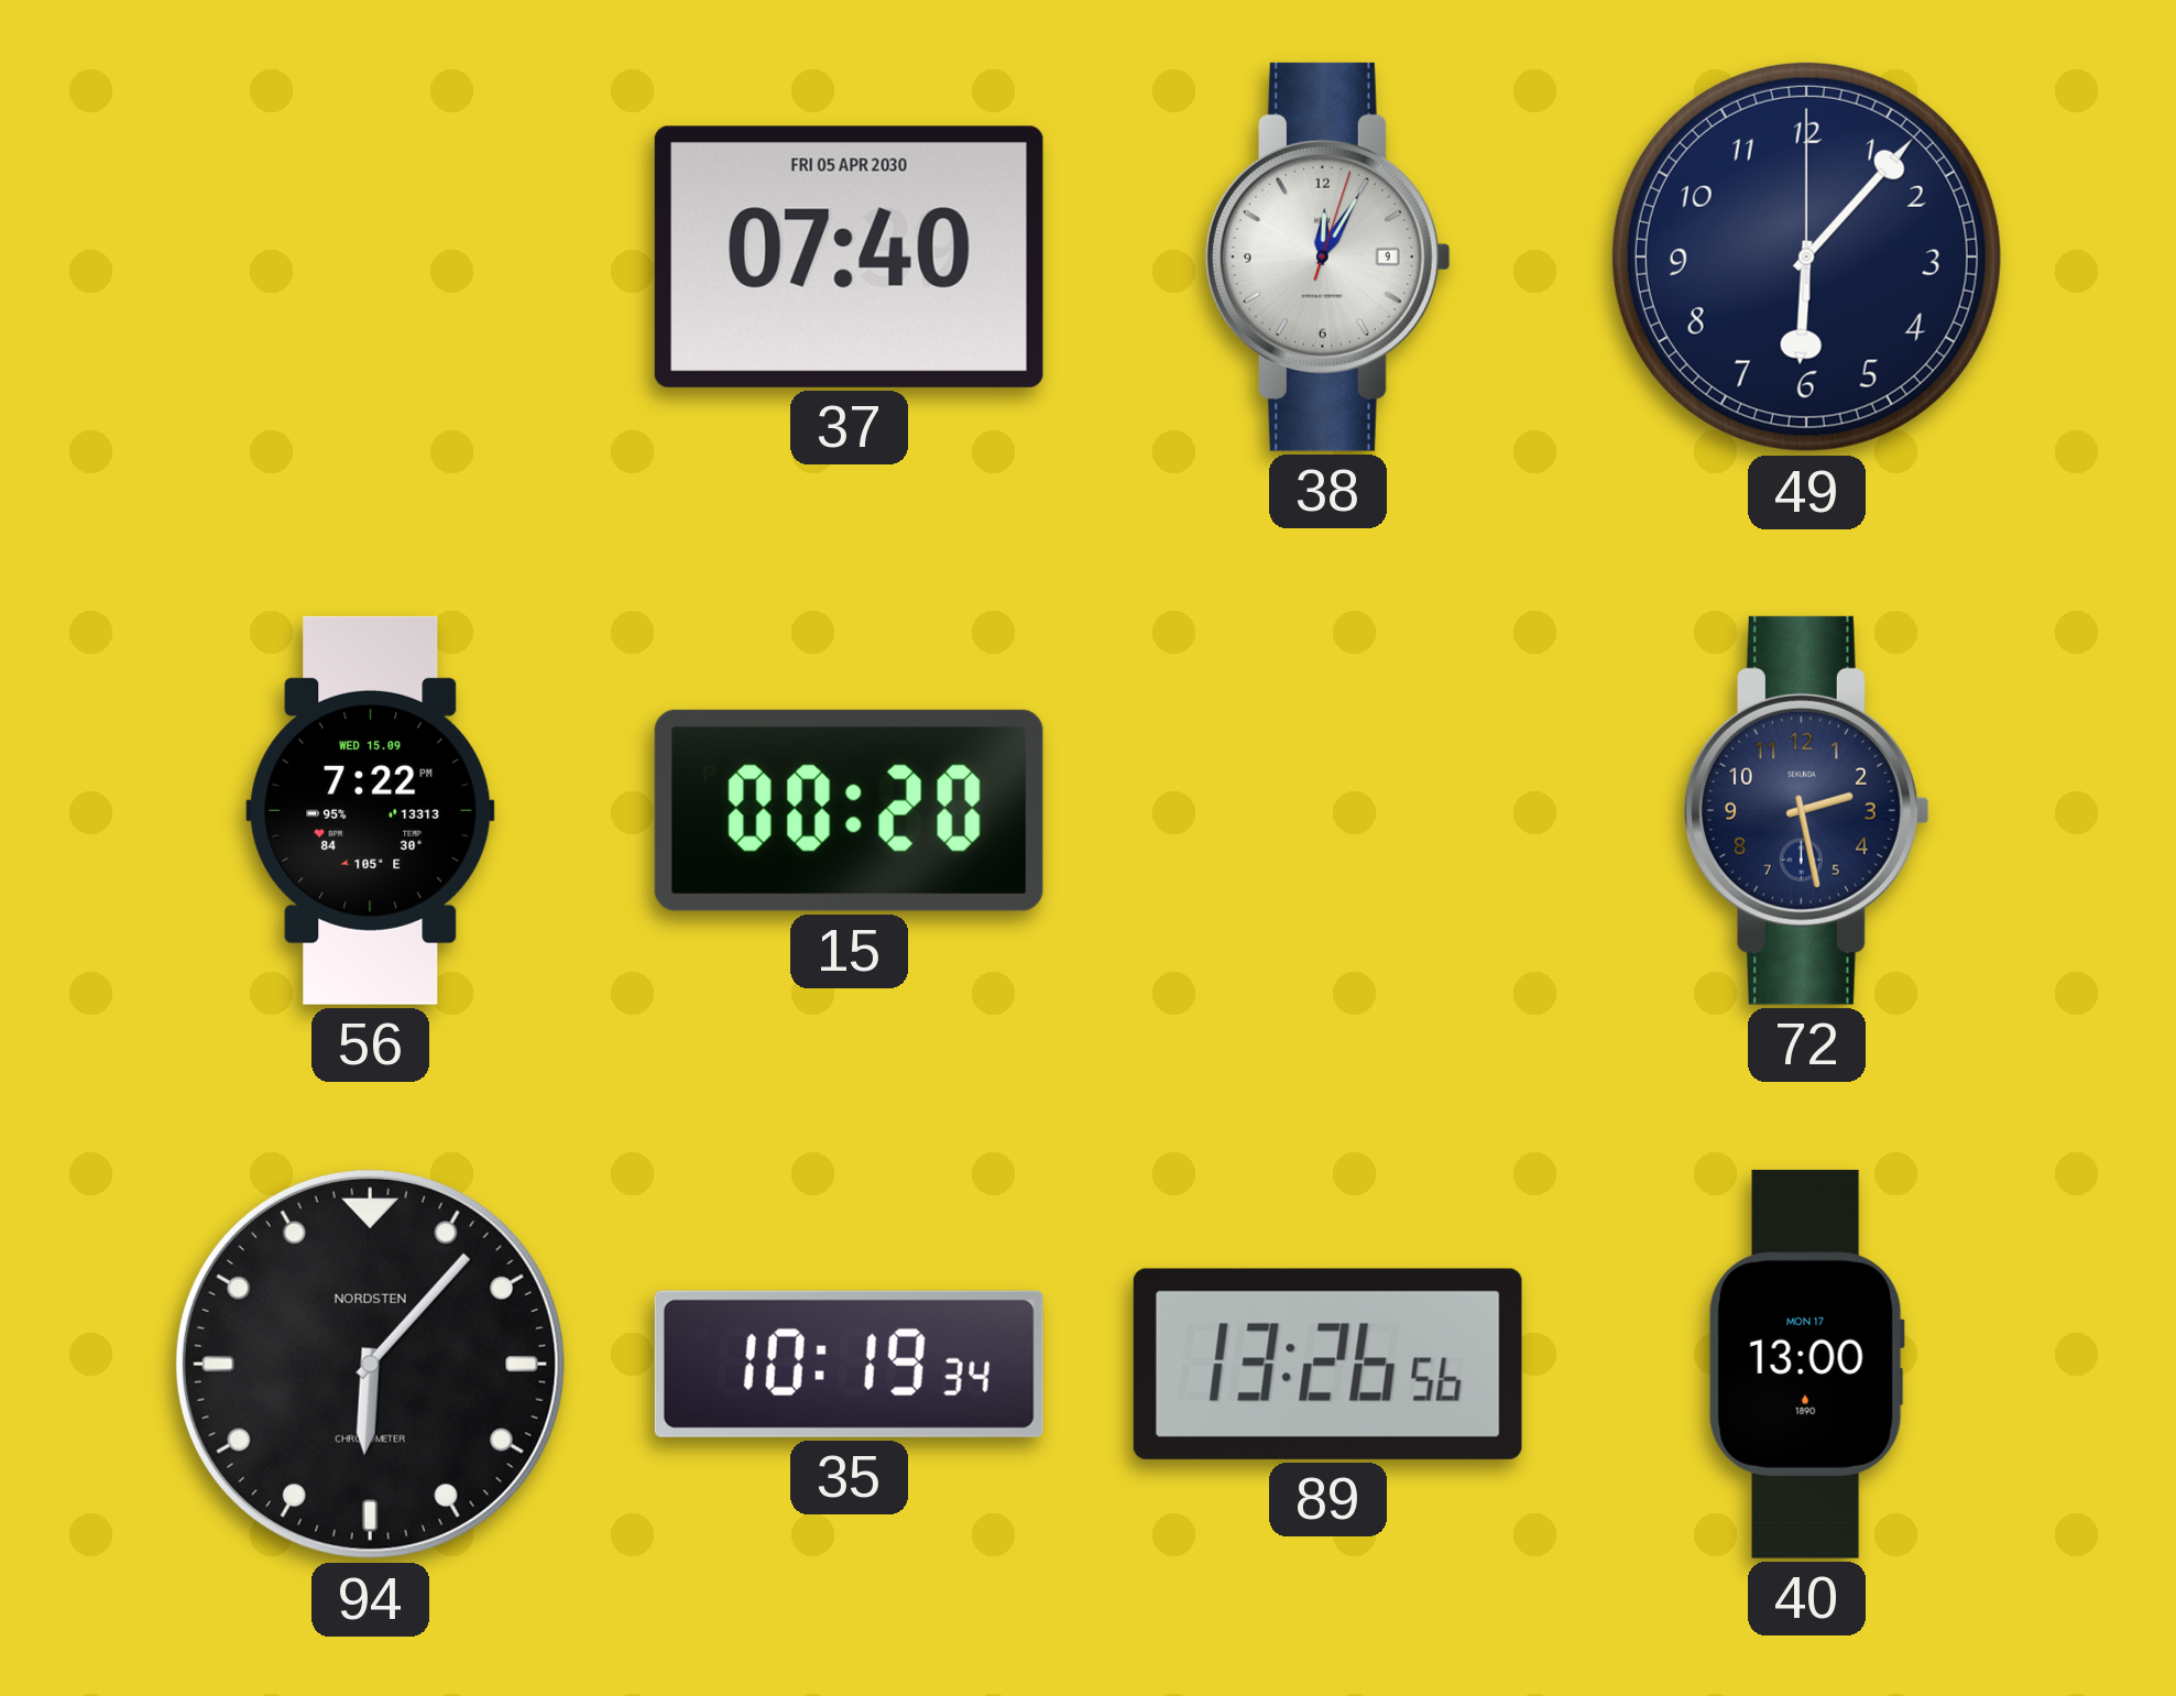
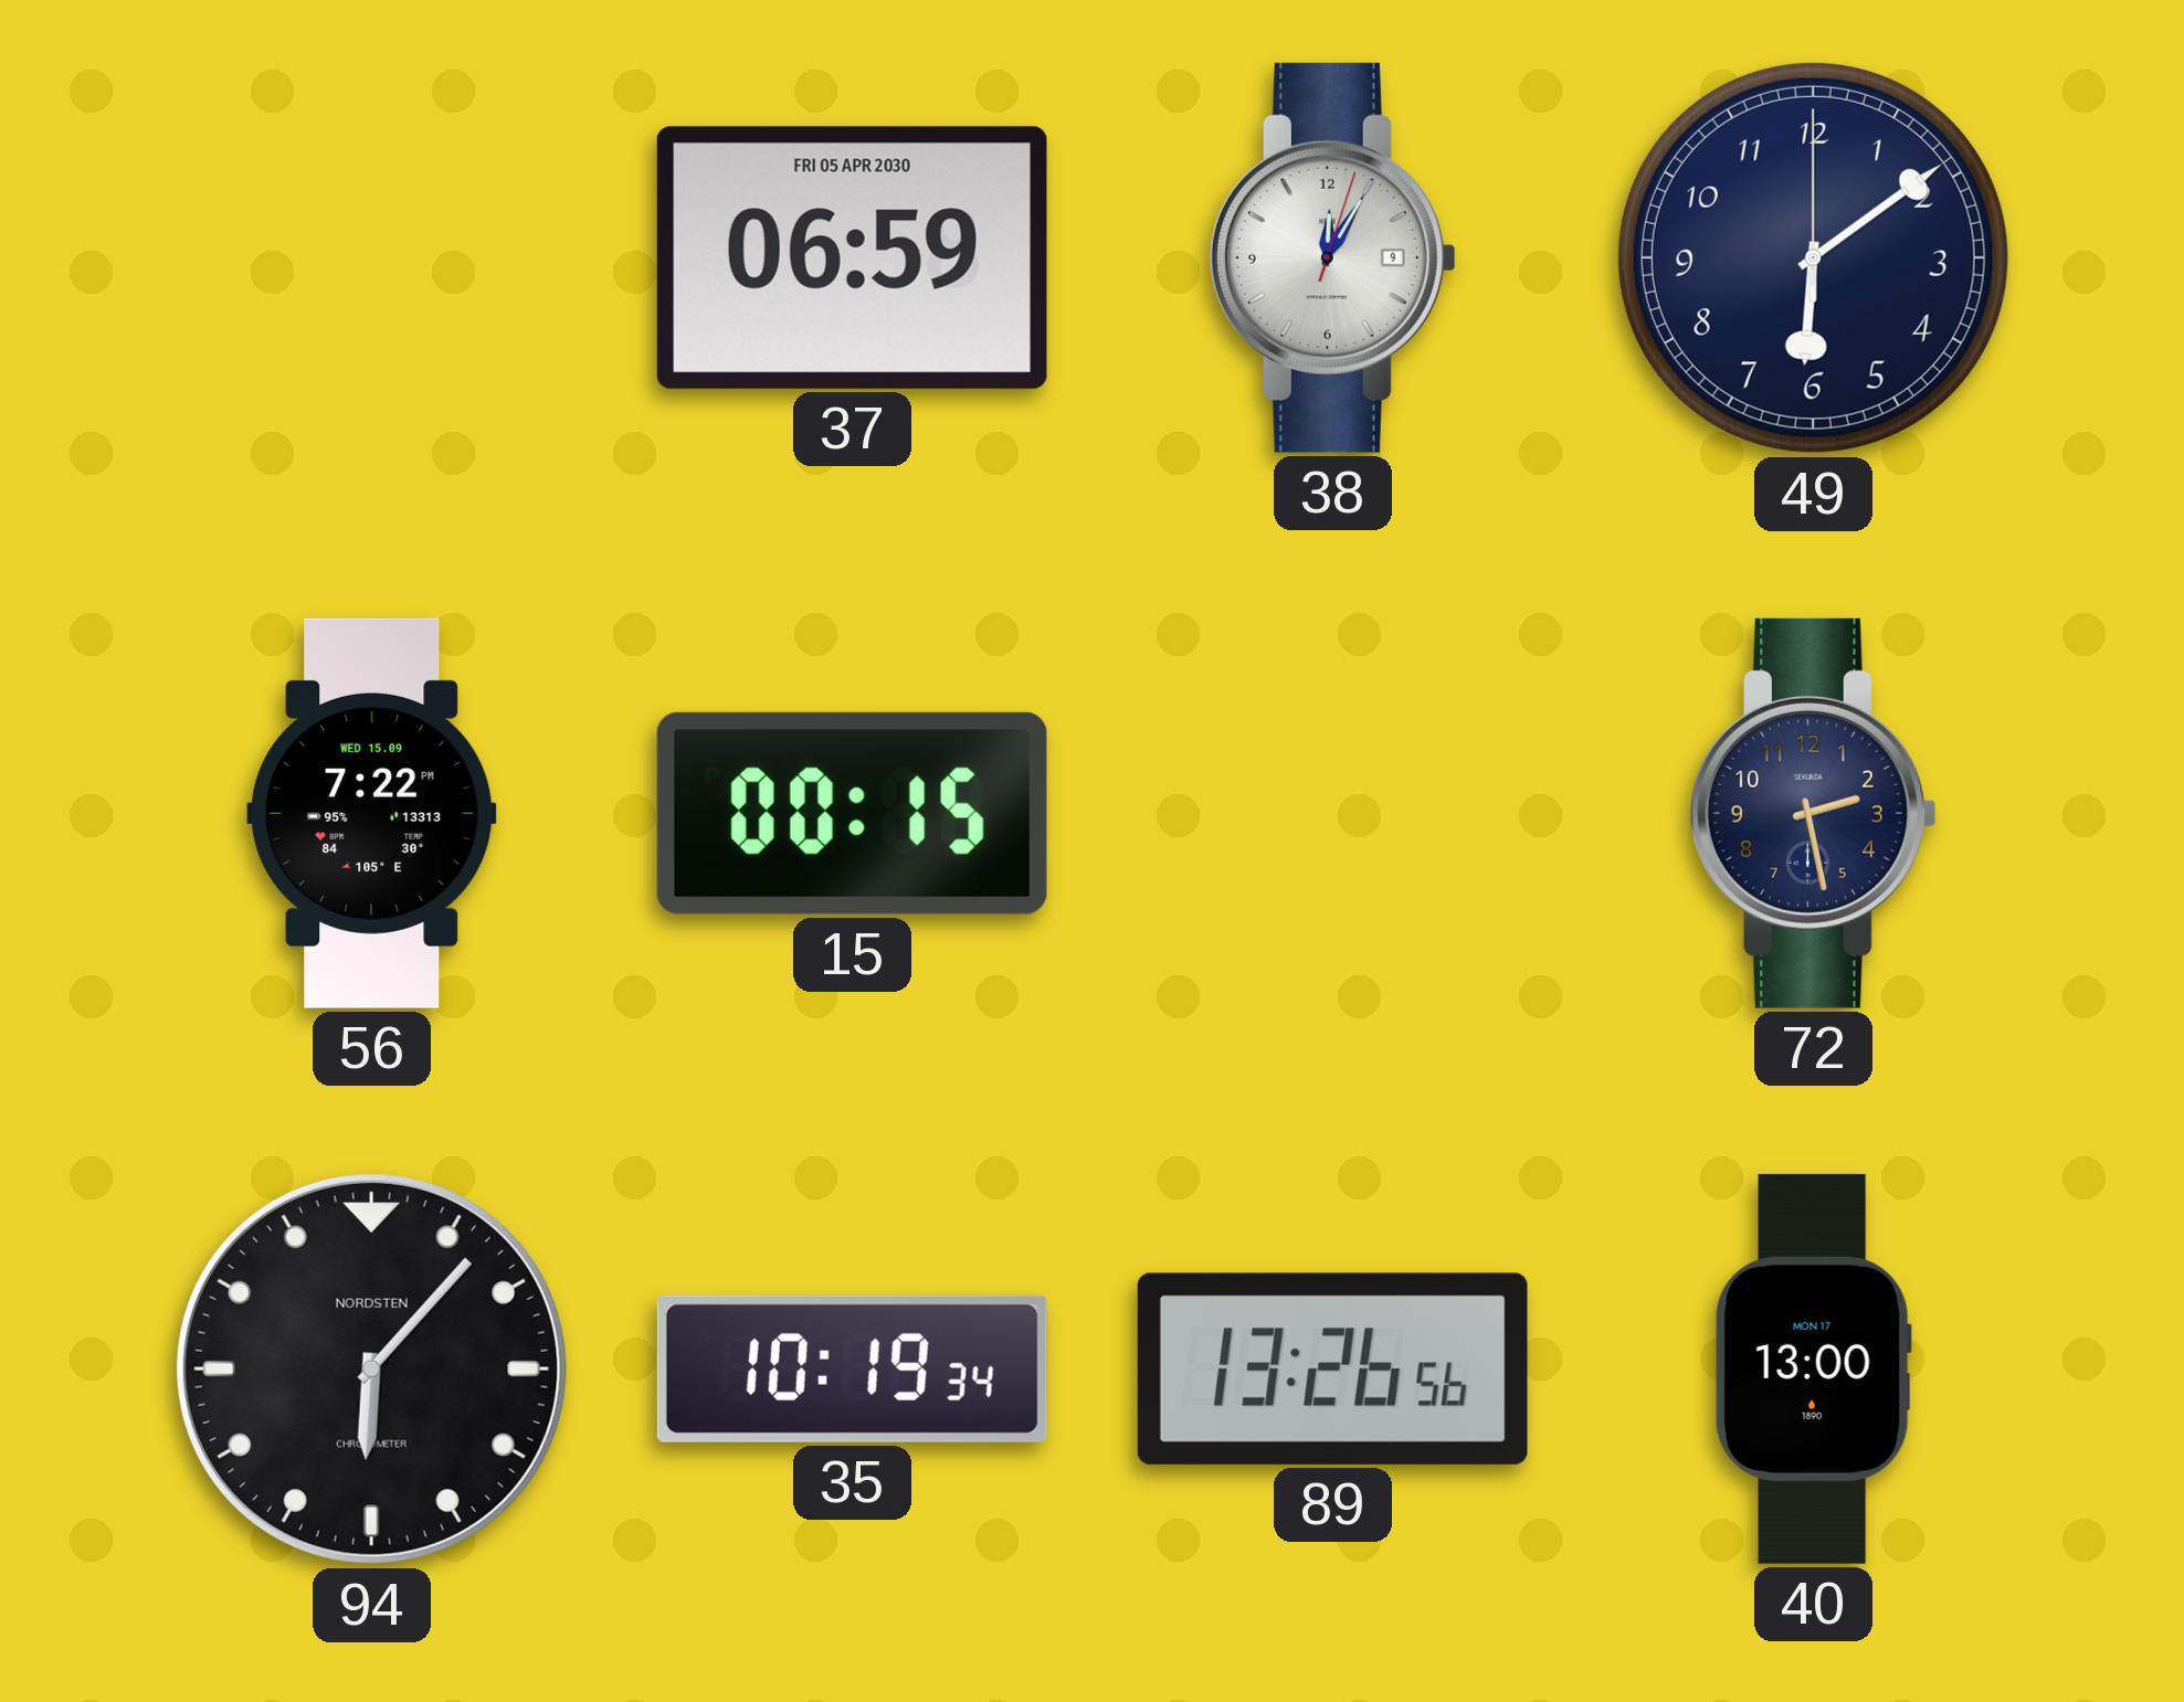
37: 07:40 -> 06:59 (852, 257)
49: 6:07 -> 6:09 (1813, 257)
15: 00:20 -> 00:15 (852, 813)
